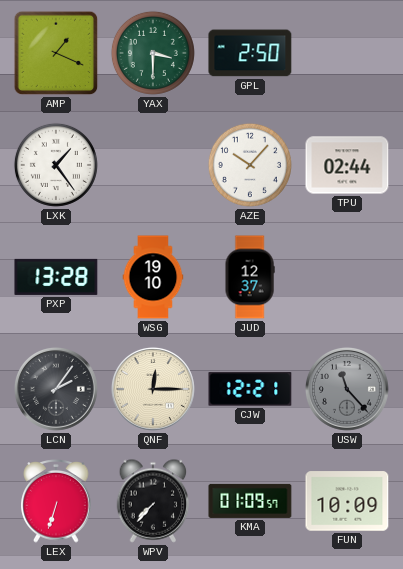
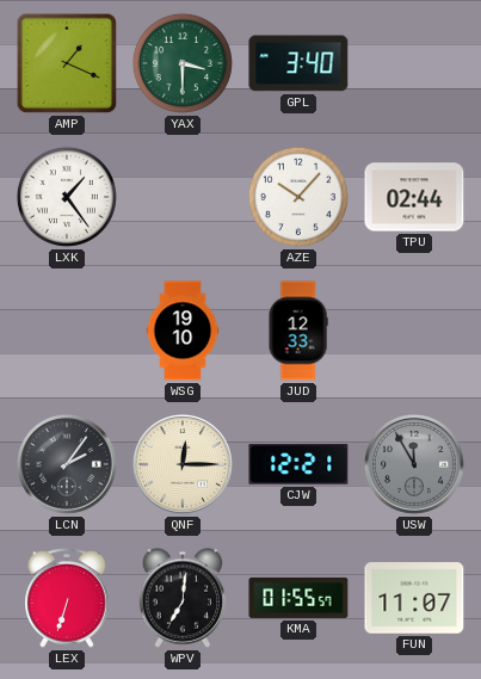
GPL: 2:50 -> 3:40 (298, 63)
PXP: 13:28 -> none (56, 277)
JUD: 12:37 -> 12:33 (298, 331)
USW: 11:23 -> 11:55 (414, 464)
WPV: 7:37 -> 7:01 (183, 598)
KMA: 01:09 -> 01:55 (298, 598)
FUN: 10:09 -> 11:07 (414, 598)
